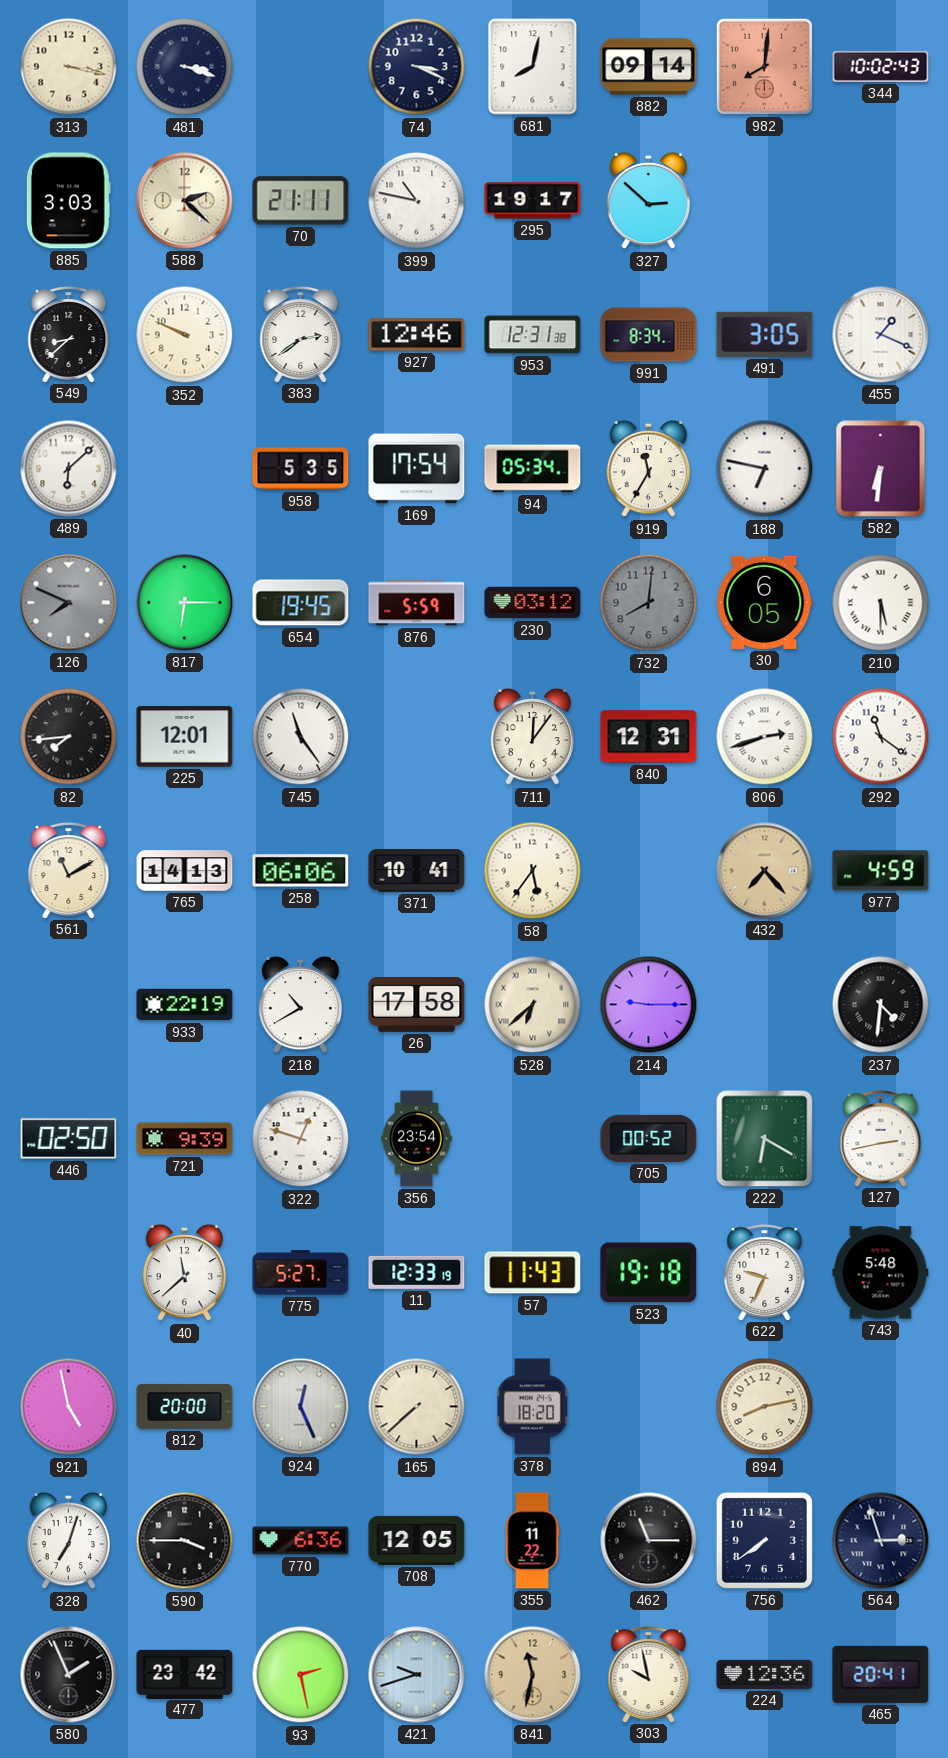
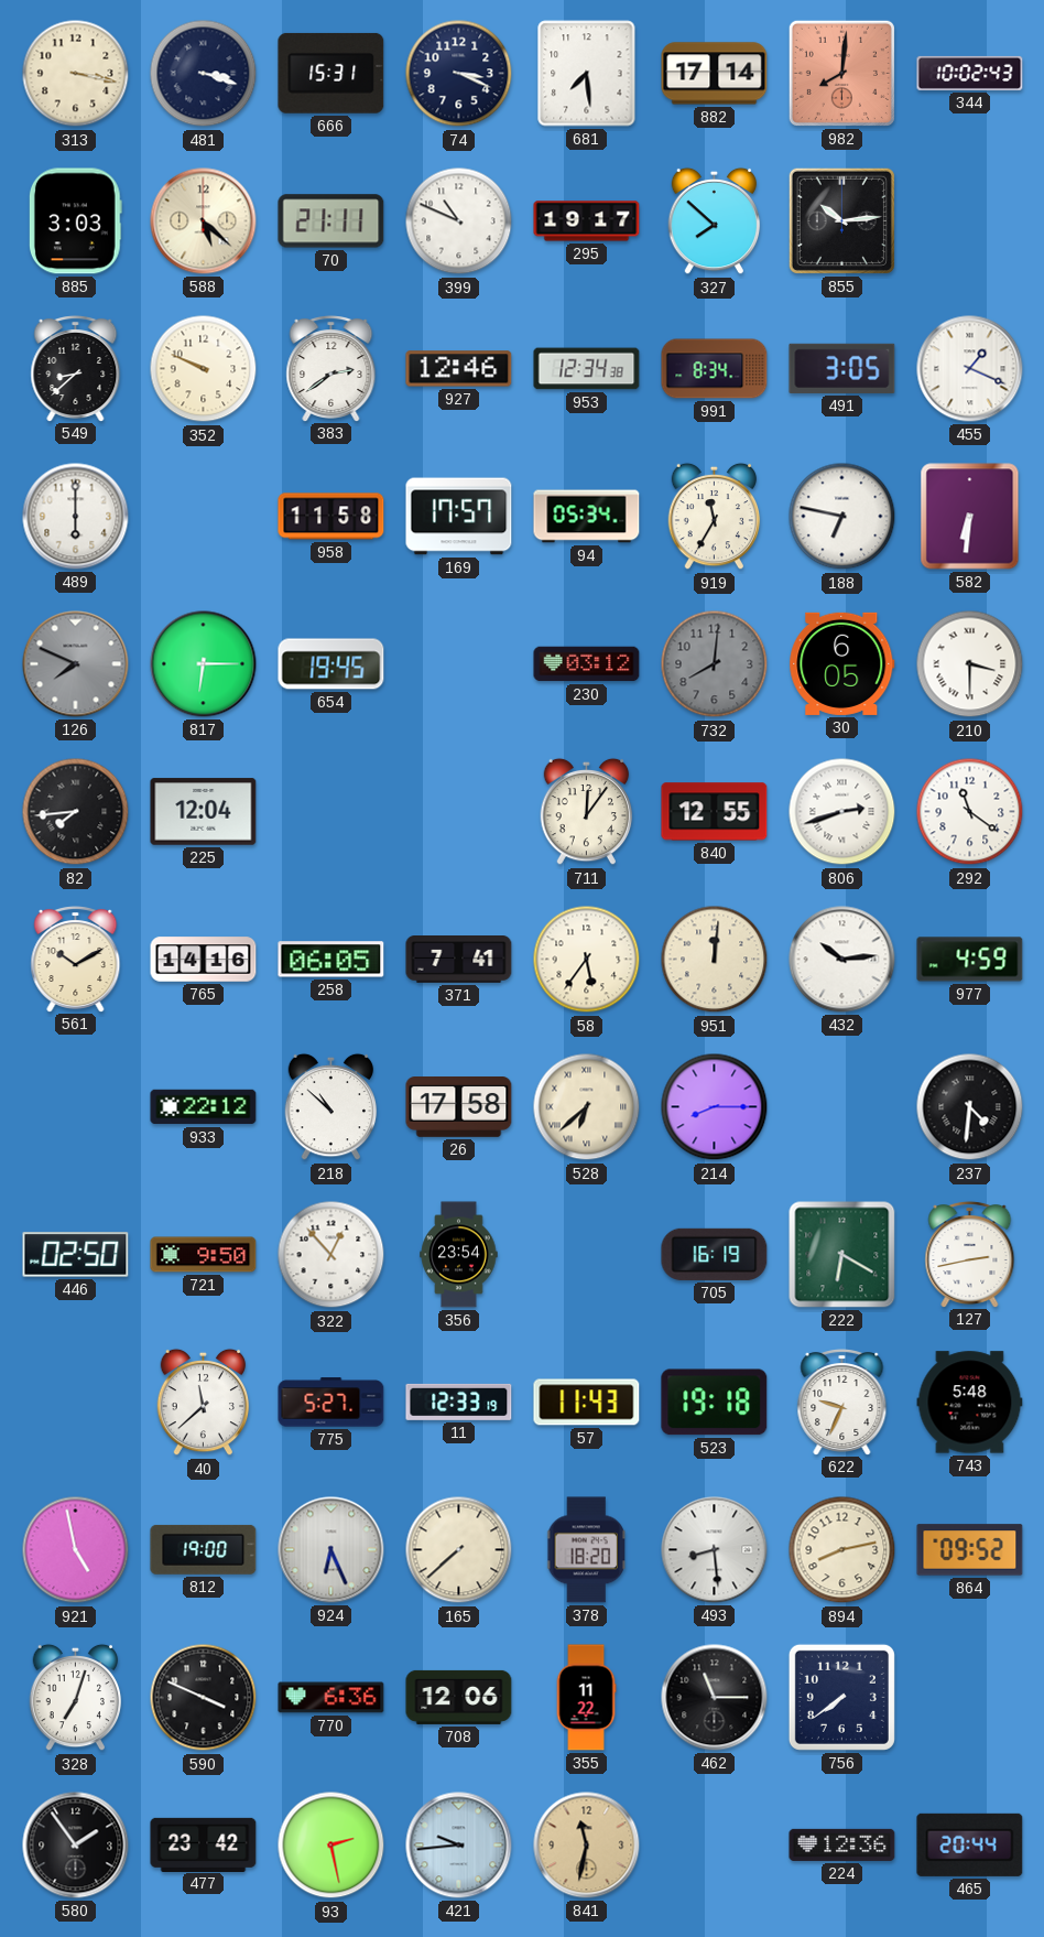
666: none -> 15:31 (331, 73)
681: 8:02 -> 7:29 (587, 74)
882: 09:14 -> 17:14 (715, 74)
588: 2:22 -> 5:22 (204, 221)
399: 10:47 -> 10:49 (459, 221)
327: 2:52 -> 7:52 (715, 221)
855: none -> 10:14 (841, 220)
953: 12:31 -> 12:34 (587, 369)
489: 6:08 -> 6:00 (76, 517)
958: 5:35 -> 11:58 (331, 517)
169: 17:54 -> 17:57 (459, 517)
876: 5:59 -> none (417, 603)
210: 5:30 -> 3:30 (970, 664)
225: 12:01 -> 12:04 (204, 812)
745: 11:24 -> none (301, 737)
840: 12:31 -> 12:55 (715, 812)
561: 11:10 -> 10:10 (76, 960)
765: 14:13 -> 14:16 (204, 960)
258: 06:06 -> 06:05 (331, 960)
371: 10:41 -> 7:41 (459, 960)
951: none -> 12:01 (715, 960)
432: 7:23 -> 10:14 (842, 960)
432 dial: champagne -> white (842, 960)
933: 22:19 -> 22:12 (204, 1107)
218: 10:40 -> 10:52 (331, 1107)
214: 9:15 -> 8:15 (715, 1107)
721: 9:39 -> 9:50 (204, 1255)
322: 12:48 -> 12:53 (331, 1255)
705: 00:52 -> 16:19 (715, 1254)
812: 20:00 -> 19:00 (204, 1549)
924: 12:26 -> 6:26 (331, 1550)
493: none -> 8:29 (715, 1550)
864: none -> 09:52 (970, 1550)
590: 3:45 -> 3:49 (204, 1698)
708: 12:05 -> 12:06 (459, 1697)
564: 2:57 -> none (881, 1541)
580: 1:56 -> 1:54 (76, 1846)
421: 9:42 -> 9:44 (459, 1846)
303: 9:58 -> none (649, 1675)
465: 20:41 -> 20:44 (970, 1844)
